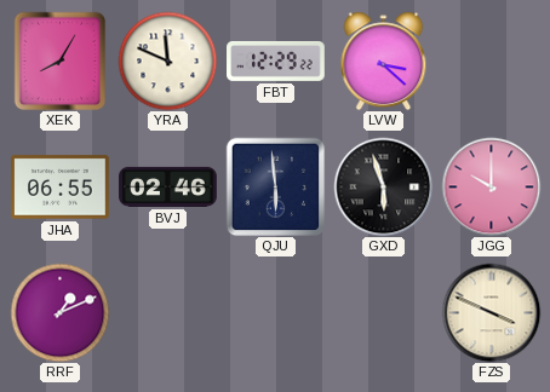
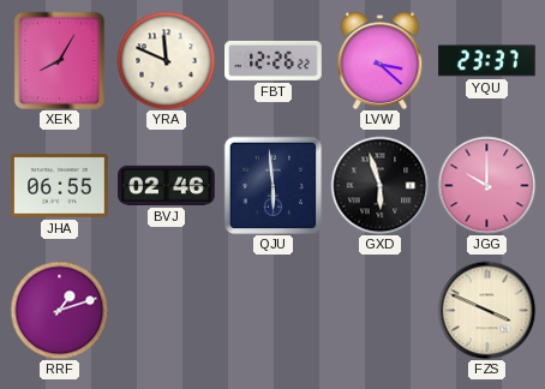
FBT: 12:29 -> 12:26 (274, 60)
YQU: none -> 23:37 (487, 61)
RRF: 1:11 -> 1:12 (59, 310)
